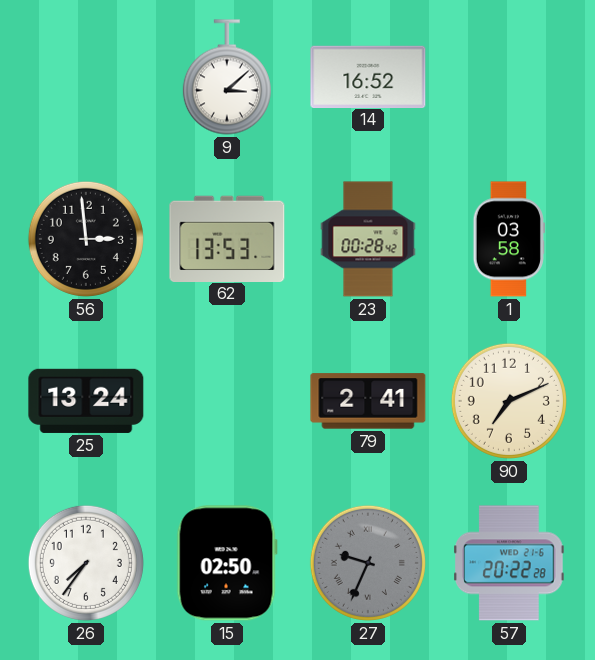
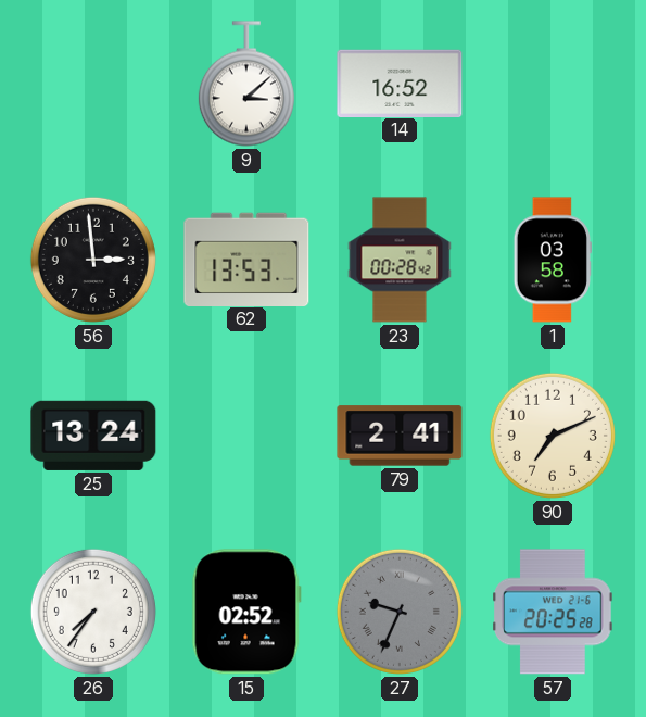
15: 02:50 -> 02:52 (246, 612)
57: 20:22 -> 20:25 (553, 612)
